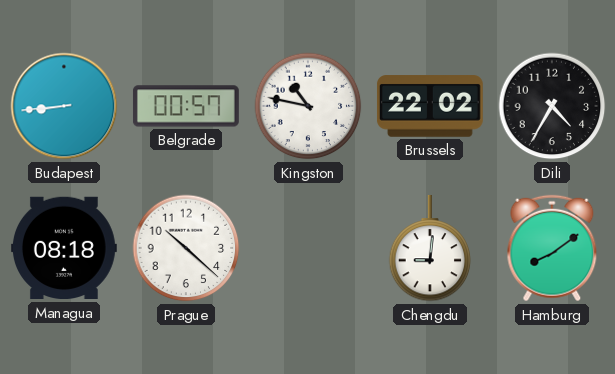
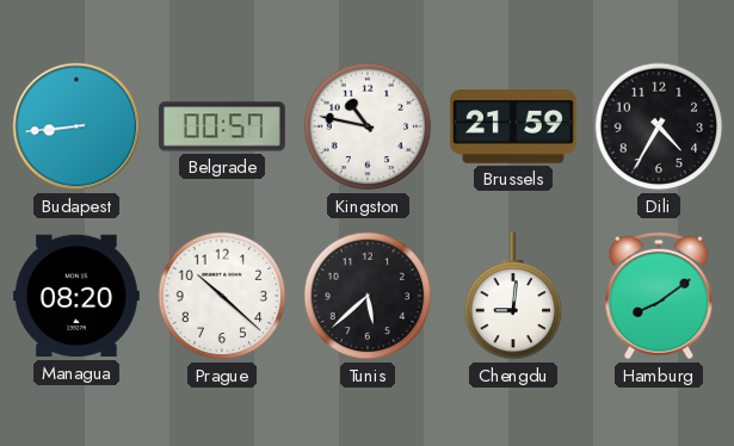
Brussels: 22:02 -> 21:59 (513, 126)
Managua: 08:18 -> 08:20 (76, 296)
Tunis: none -> 5:38 (368, 296)
